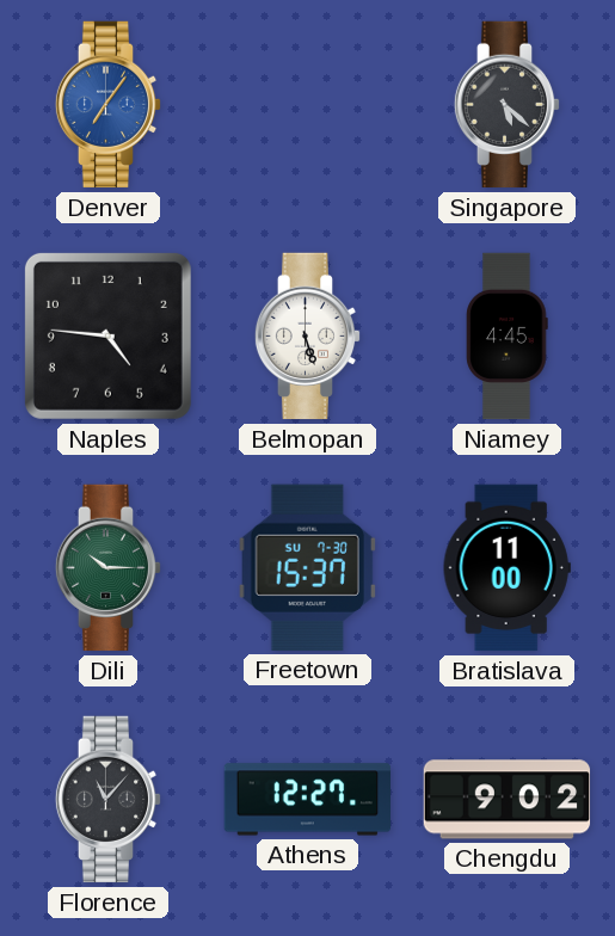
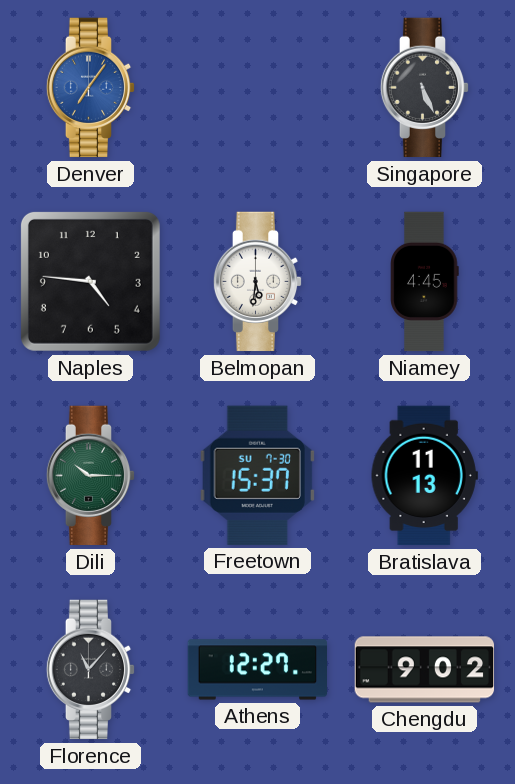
Singapore: 5:22 -> 5:26 (425, 88)
Belmopan: 5:27 -> 5:31 (258, 282)
Bratislava: 11:00 -> 11:13 (424, 476)
